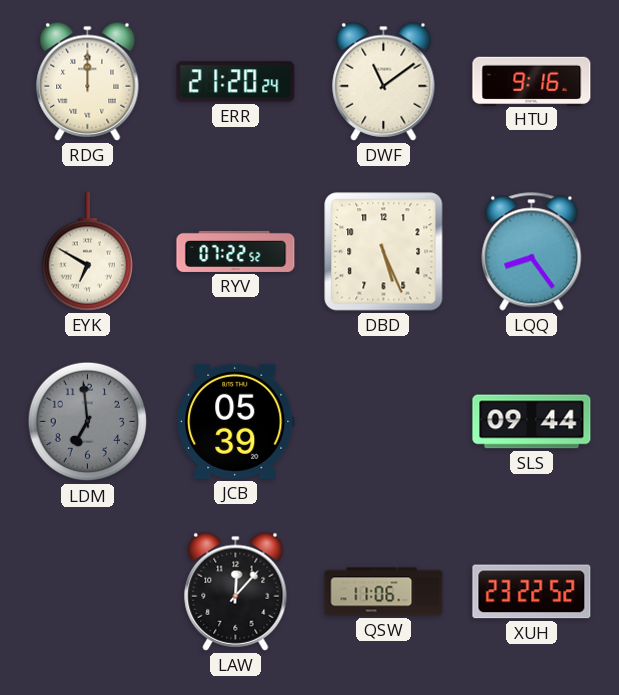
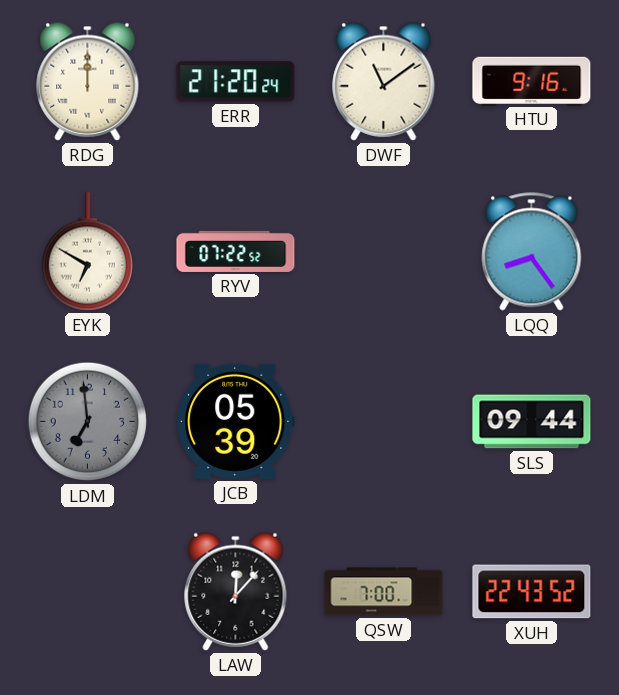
DBD: 5:26 -> none (384, 252)
QSW: 11:06 -> 7:00 (384, 592)
XUH: 23:22 -> 22:43 (532, 592)
